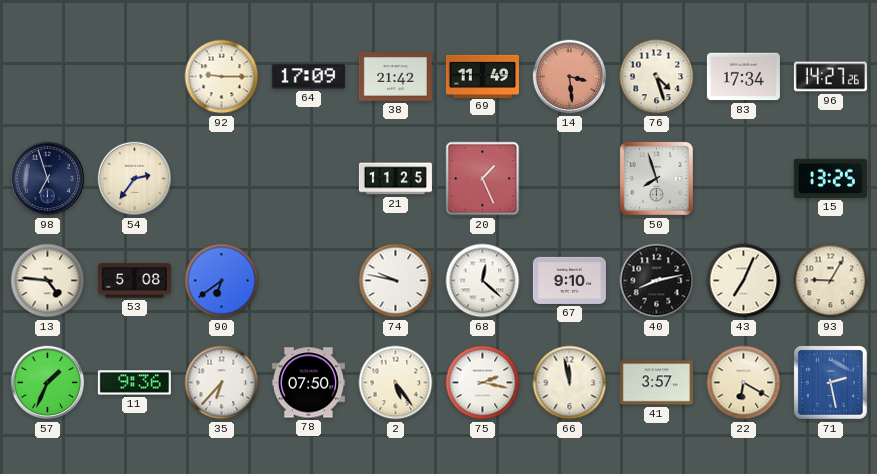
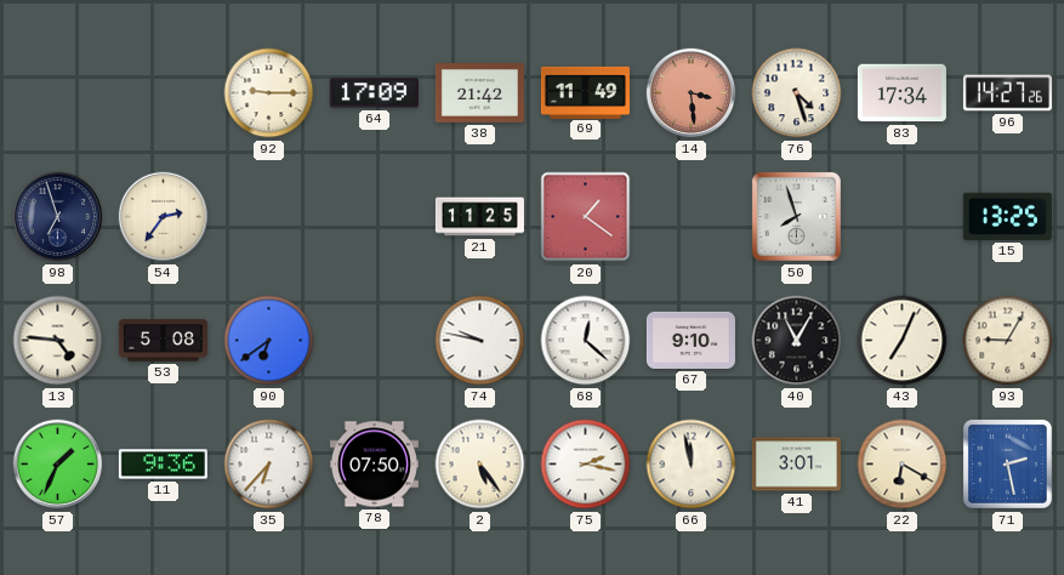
20: 1:26 -> 1:21 (586, 217)
40: 8:13 -> 11:05 (797, 341)
41: 3:57 -> 3:01 (796, 465)
